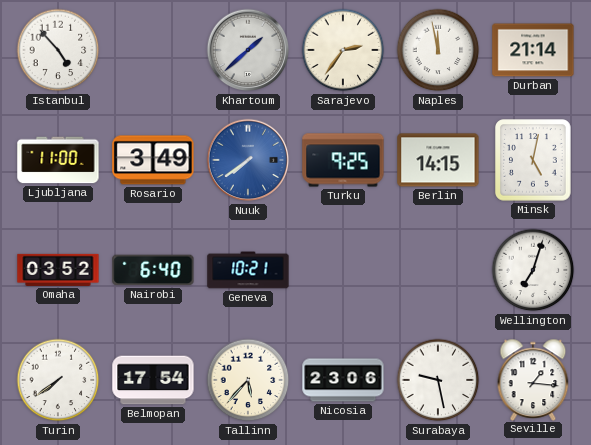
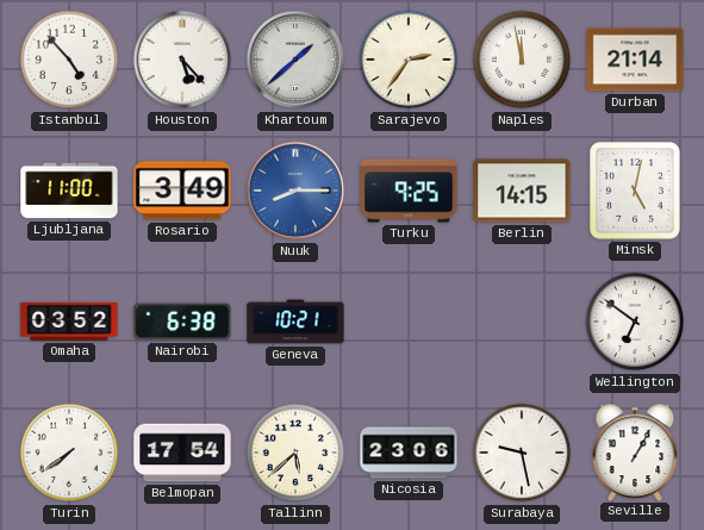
Houston: none -> 5:23 (182, 60)
Nuuk: 7:39 -> 8:15 (295, 191)
Nairobi: 6:40 -> 6:38 (182, 322)
Wellington: 7:03 -> 6:51 (635, 322)
Tallinn: 5:37 -> 5:38 (295, 453)
Seville: 1:16 -> 1:05 (635, 451)
